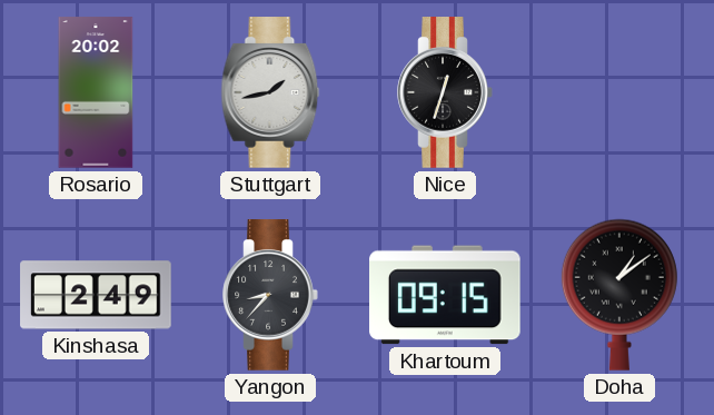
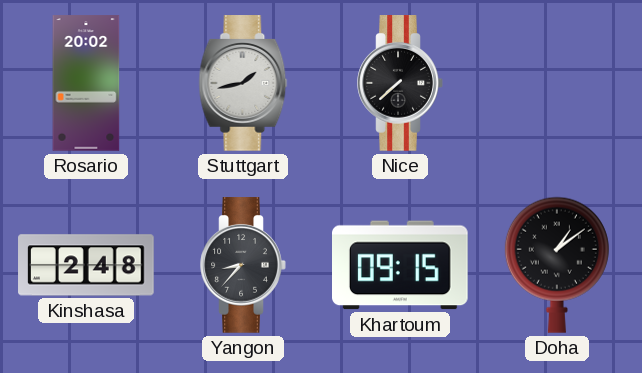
Nice: 12:33 -> 7:38 (400, 83)
Kinshasa: 2:49 -> 2:48 (86, 265)
